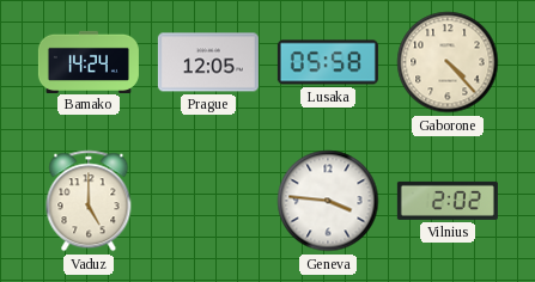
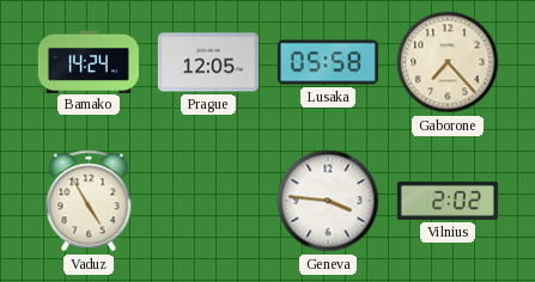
Gaborone: 4:23 -> 7:23 (448, 62)
Vaduz: 5:00 -> 4:55 (89, 201)
